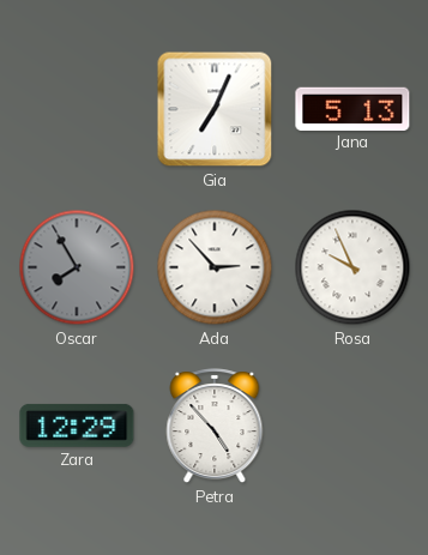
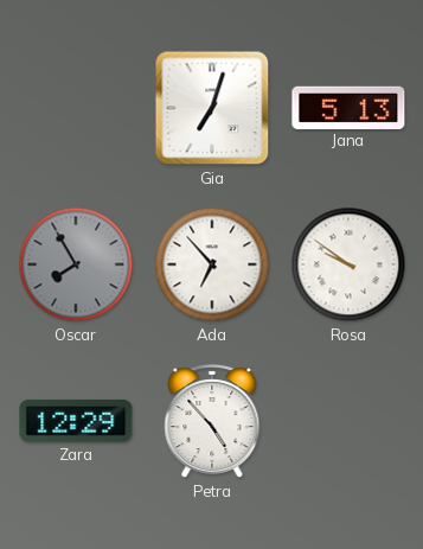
Gia: 7:04 -> 7:03 (212, 108)
Ada: 2:53 -> 6:53 (212, 264)
Rosa: 9:56 -> 9:51 (348, 264)
